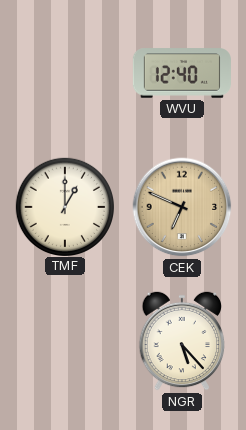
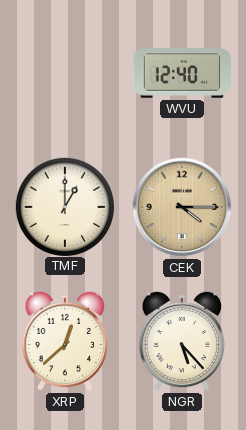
CEK: 6:49 -> 4:15 (182, 207)
XRP: none -> 12:38 (65, 341)
